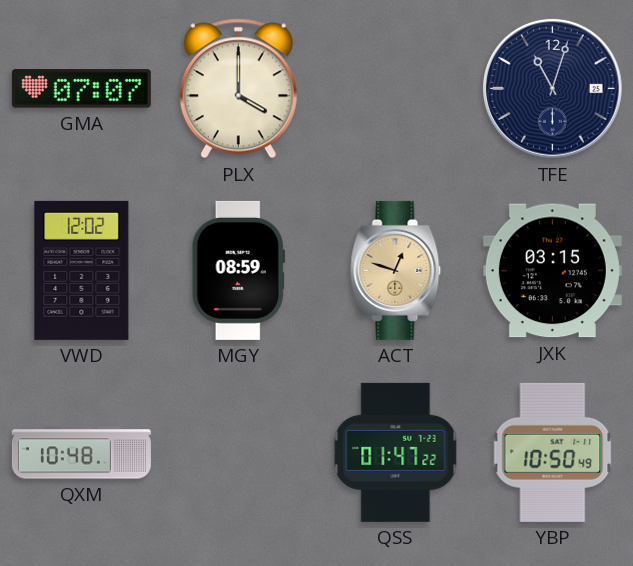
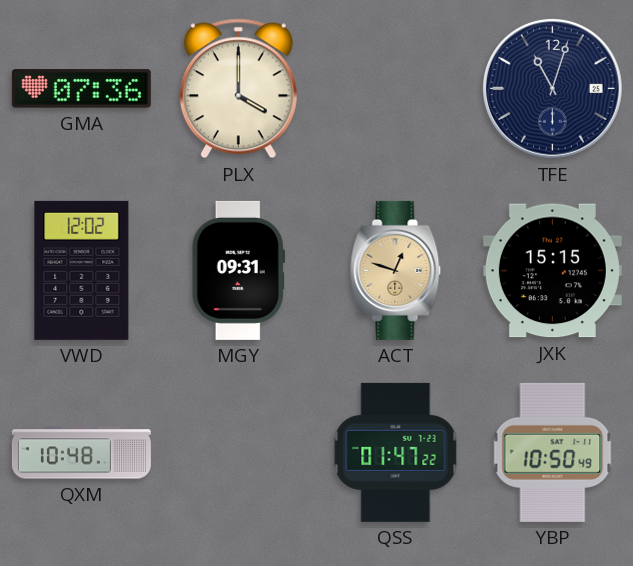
GMA: 07:07 -> 07:36 (81, 89)
MGY: 08:59 -> 09:31 (238, 270)
JXK: 03:15 -> 15:15 (552, 271)
